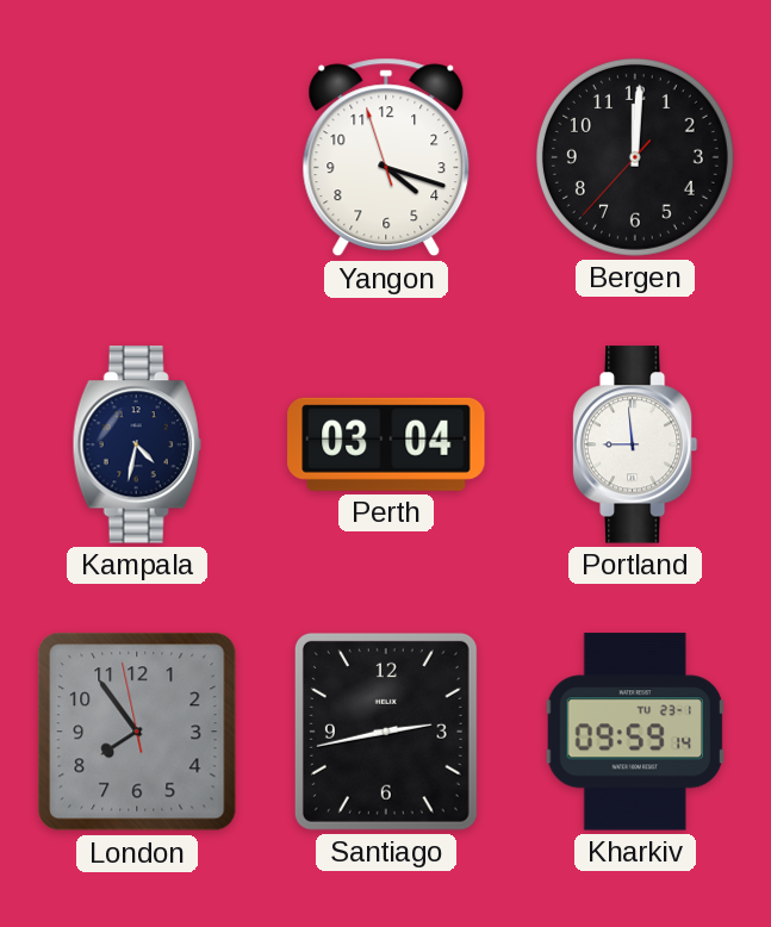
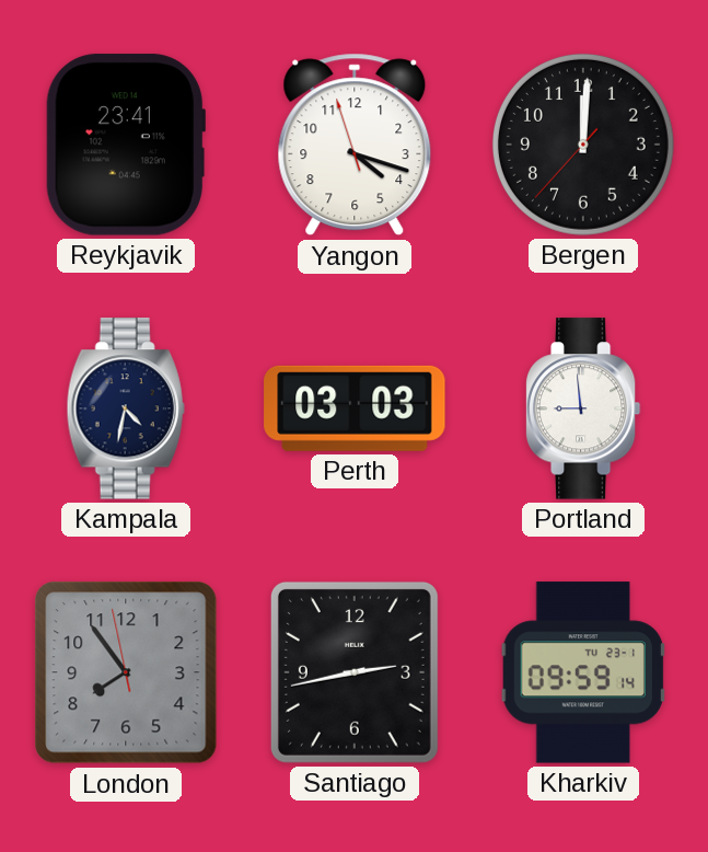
Reykjavik: none -> 23:41 (126, 145)
Perth: 03:04 -> 03:03 (355, 408)
